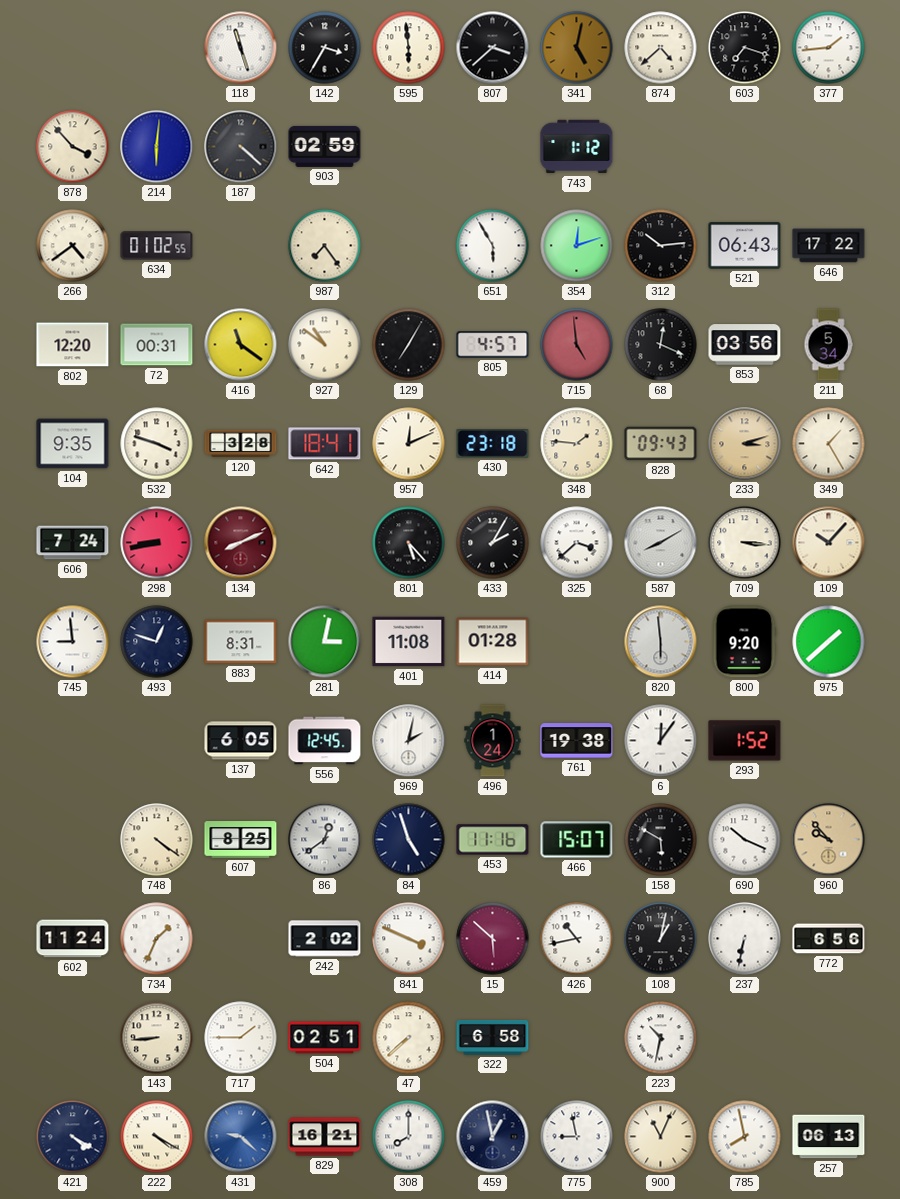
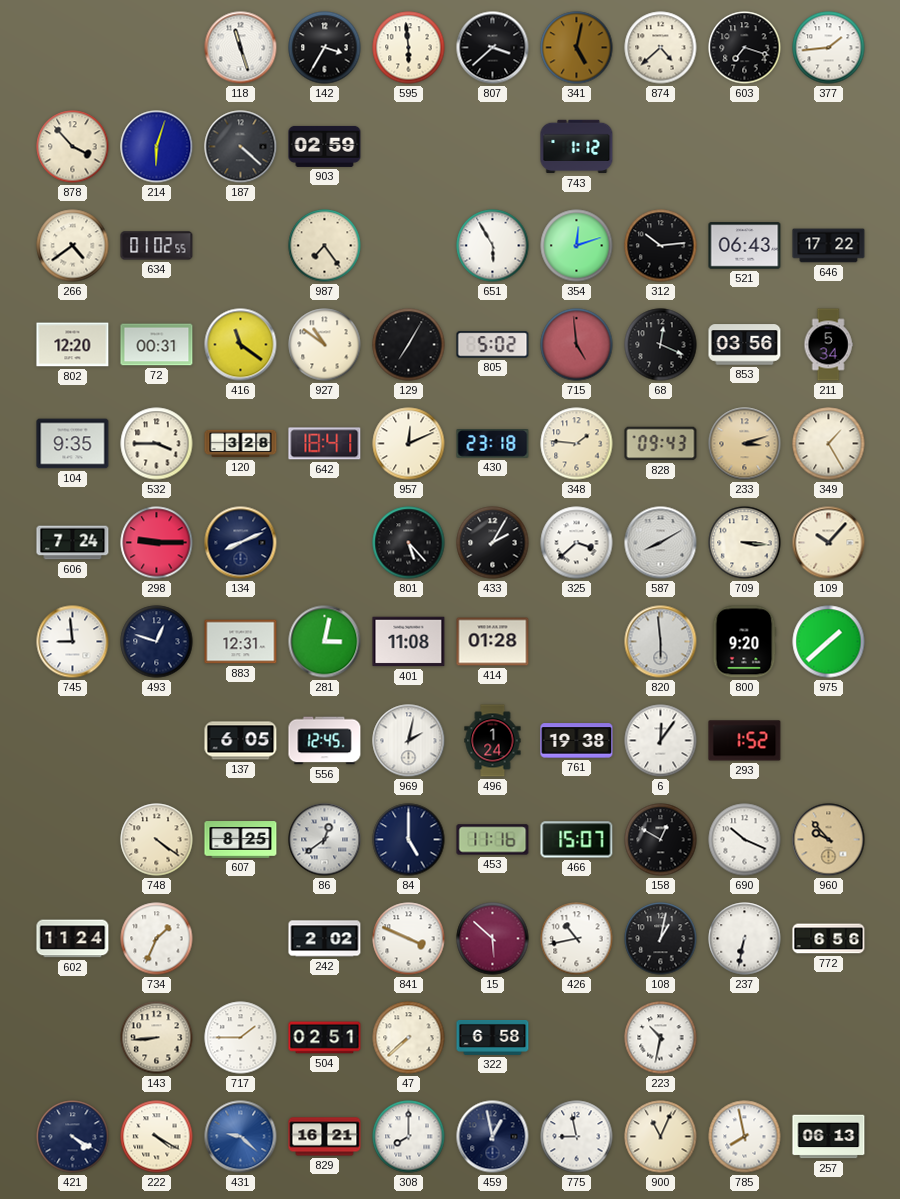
214: 6:01 -> 6:03 (157, 147)
805: 4:57 -> 5:02 (493, 345)
532: 3:48 -> 3:45 (157, 444)
298: 8:43 -> 9:15 (157, 543)
134 dial: burgundy -> navy (241, 543)
883: 8:31 -> 12:31 (241, 642)
84: 4:57 -> 5:00 (409, 840)
158: 5:50 -> 12:50 (661, 840)
